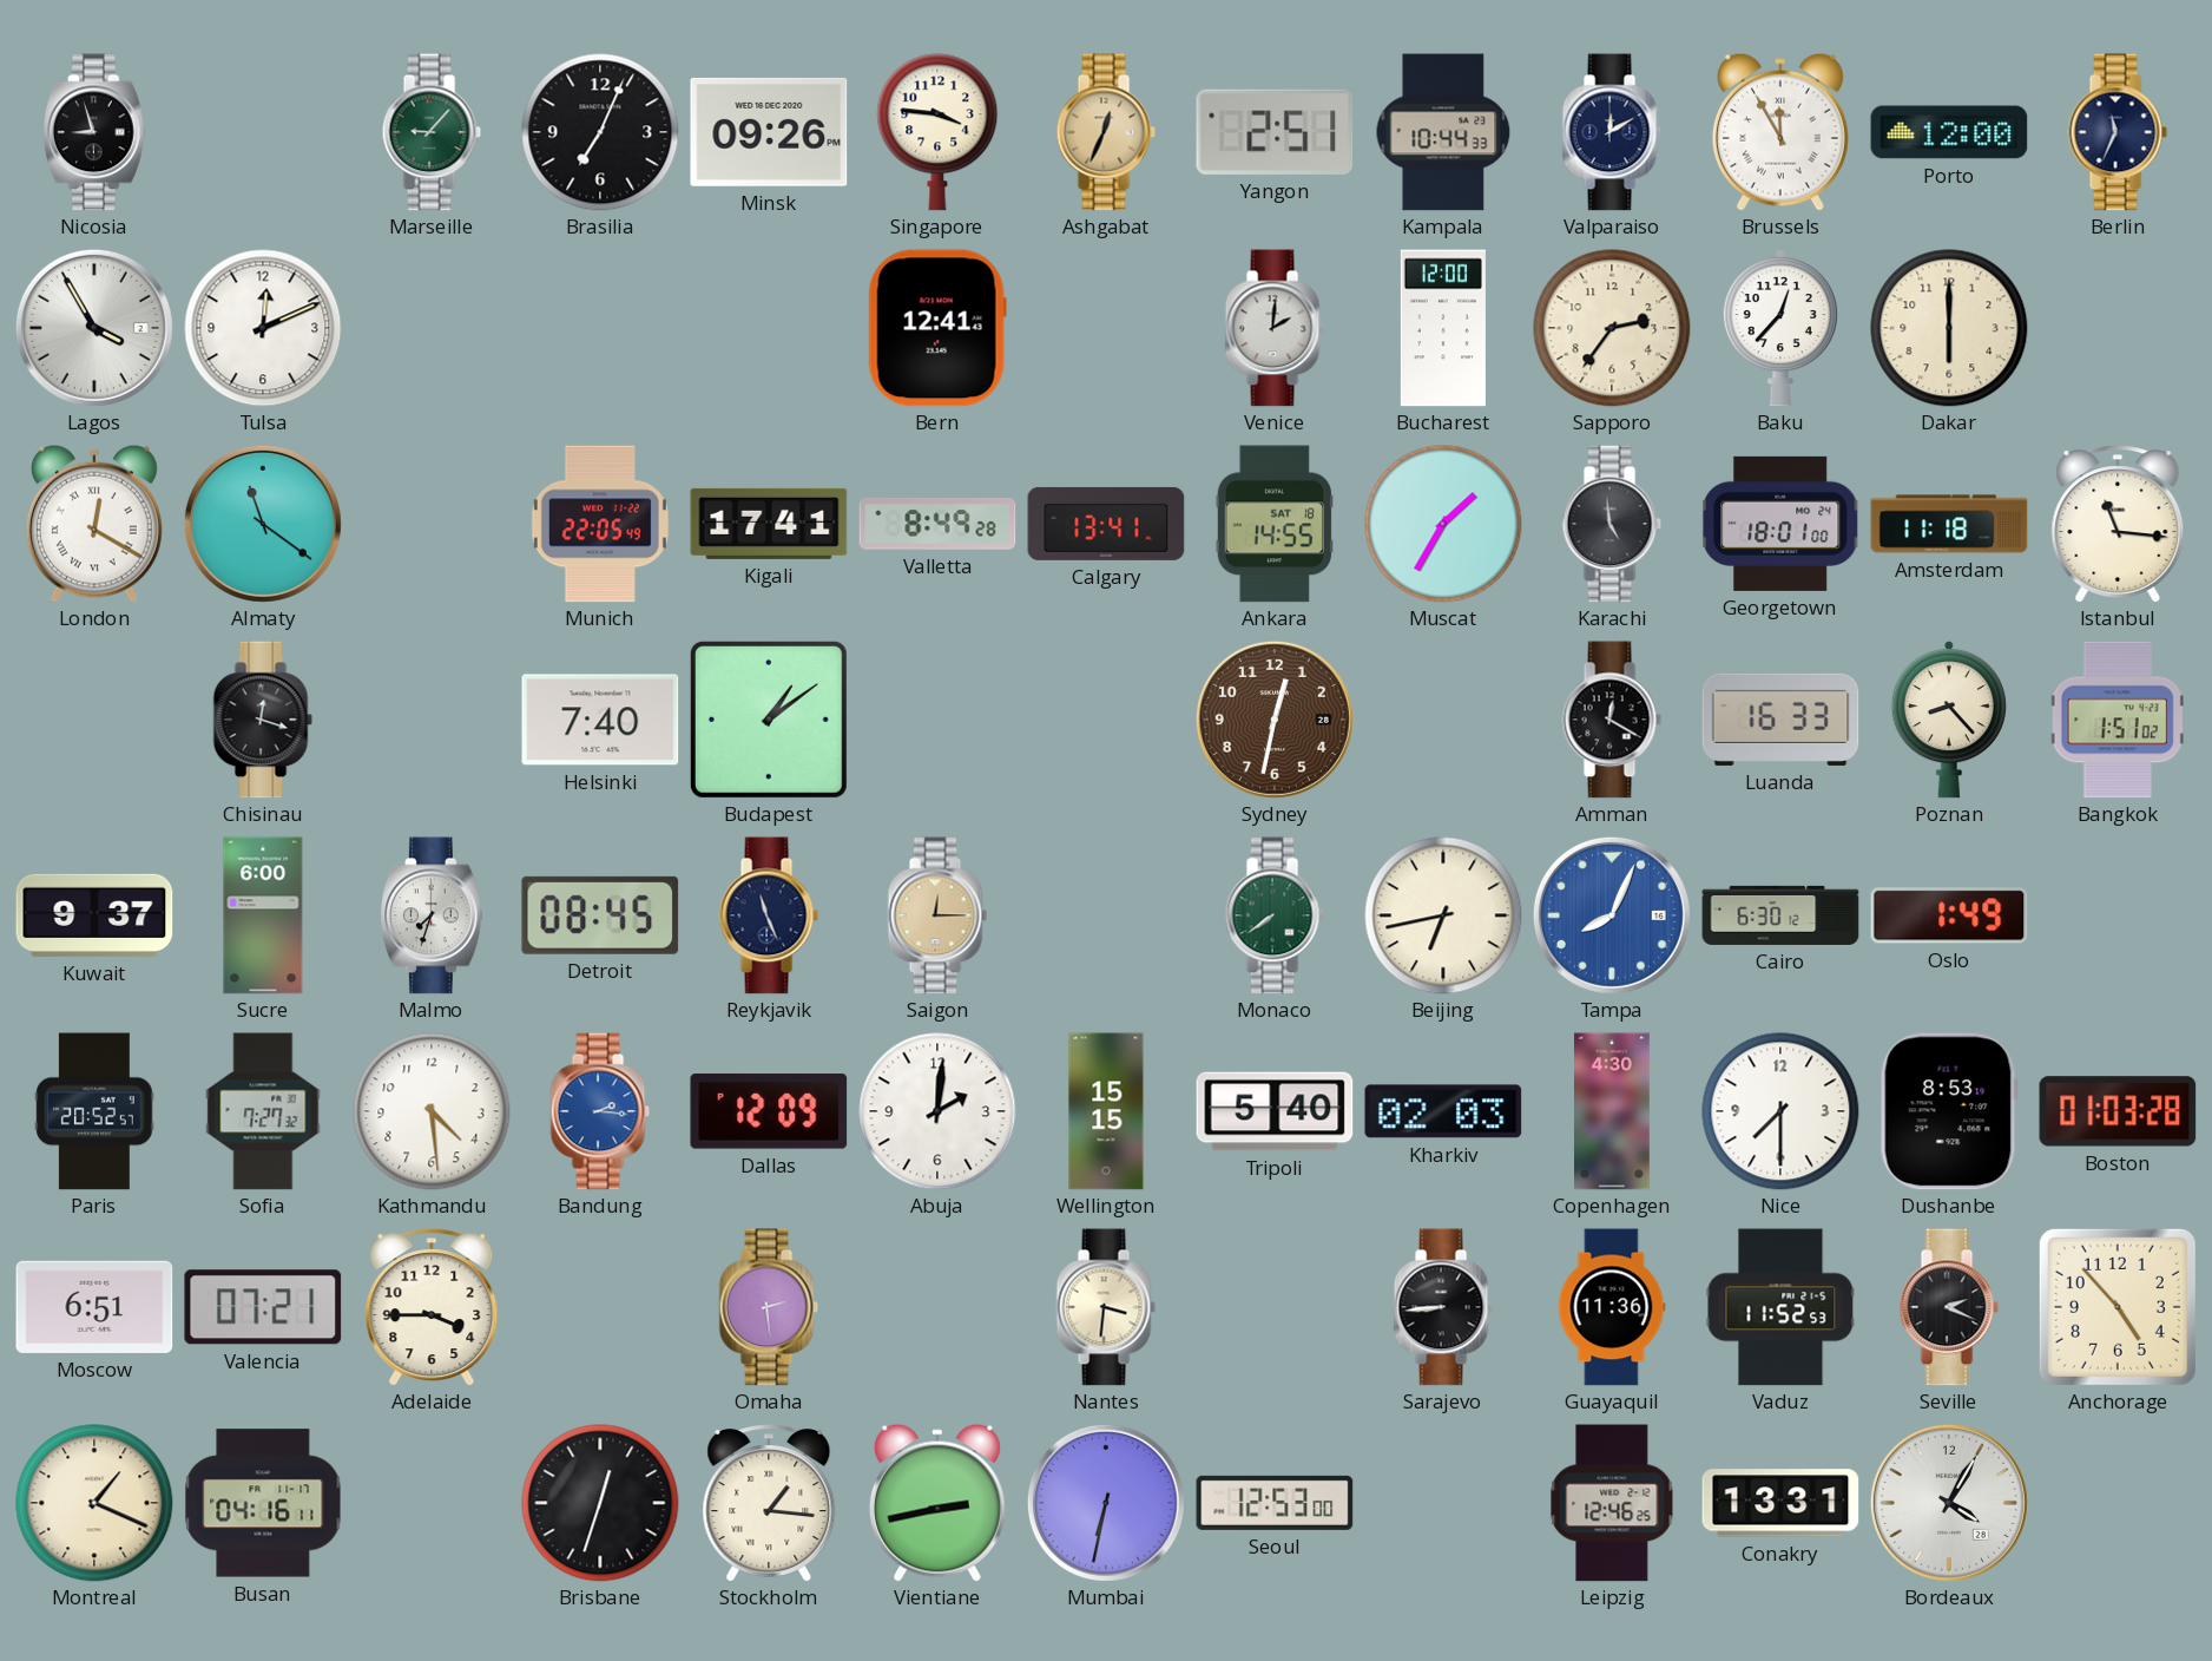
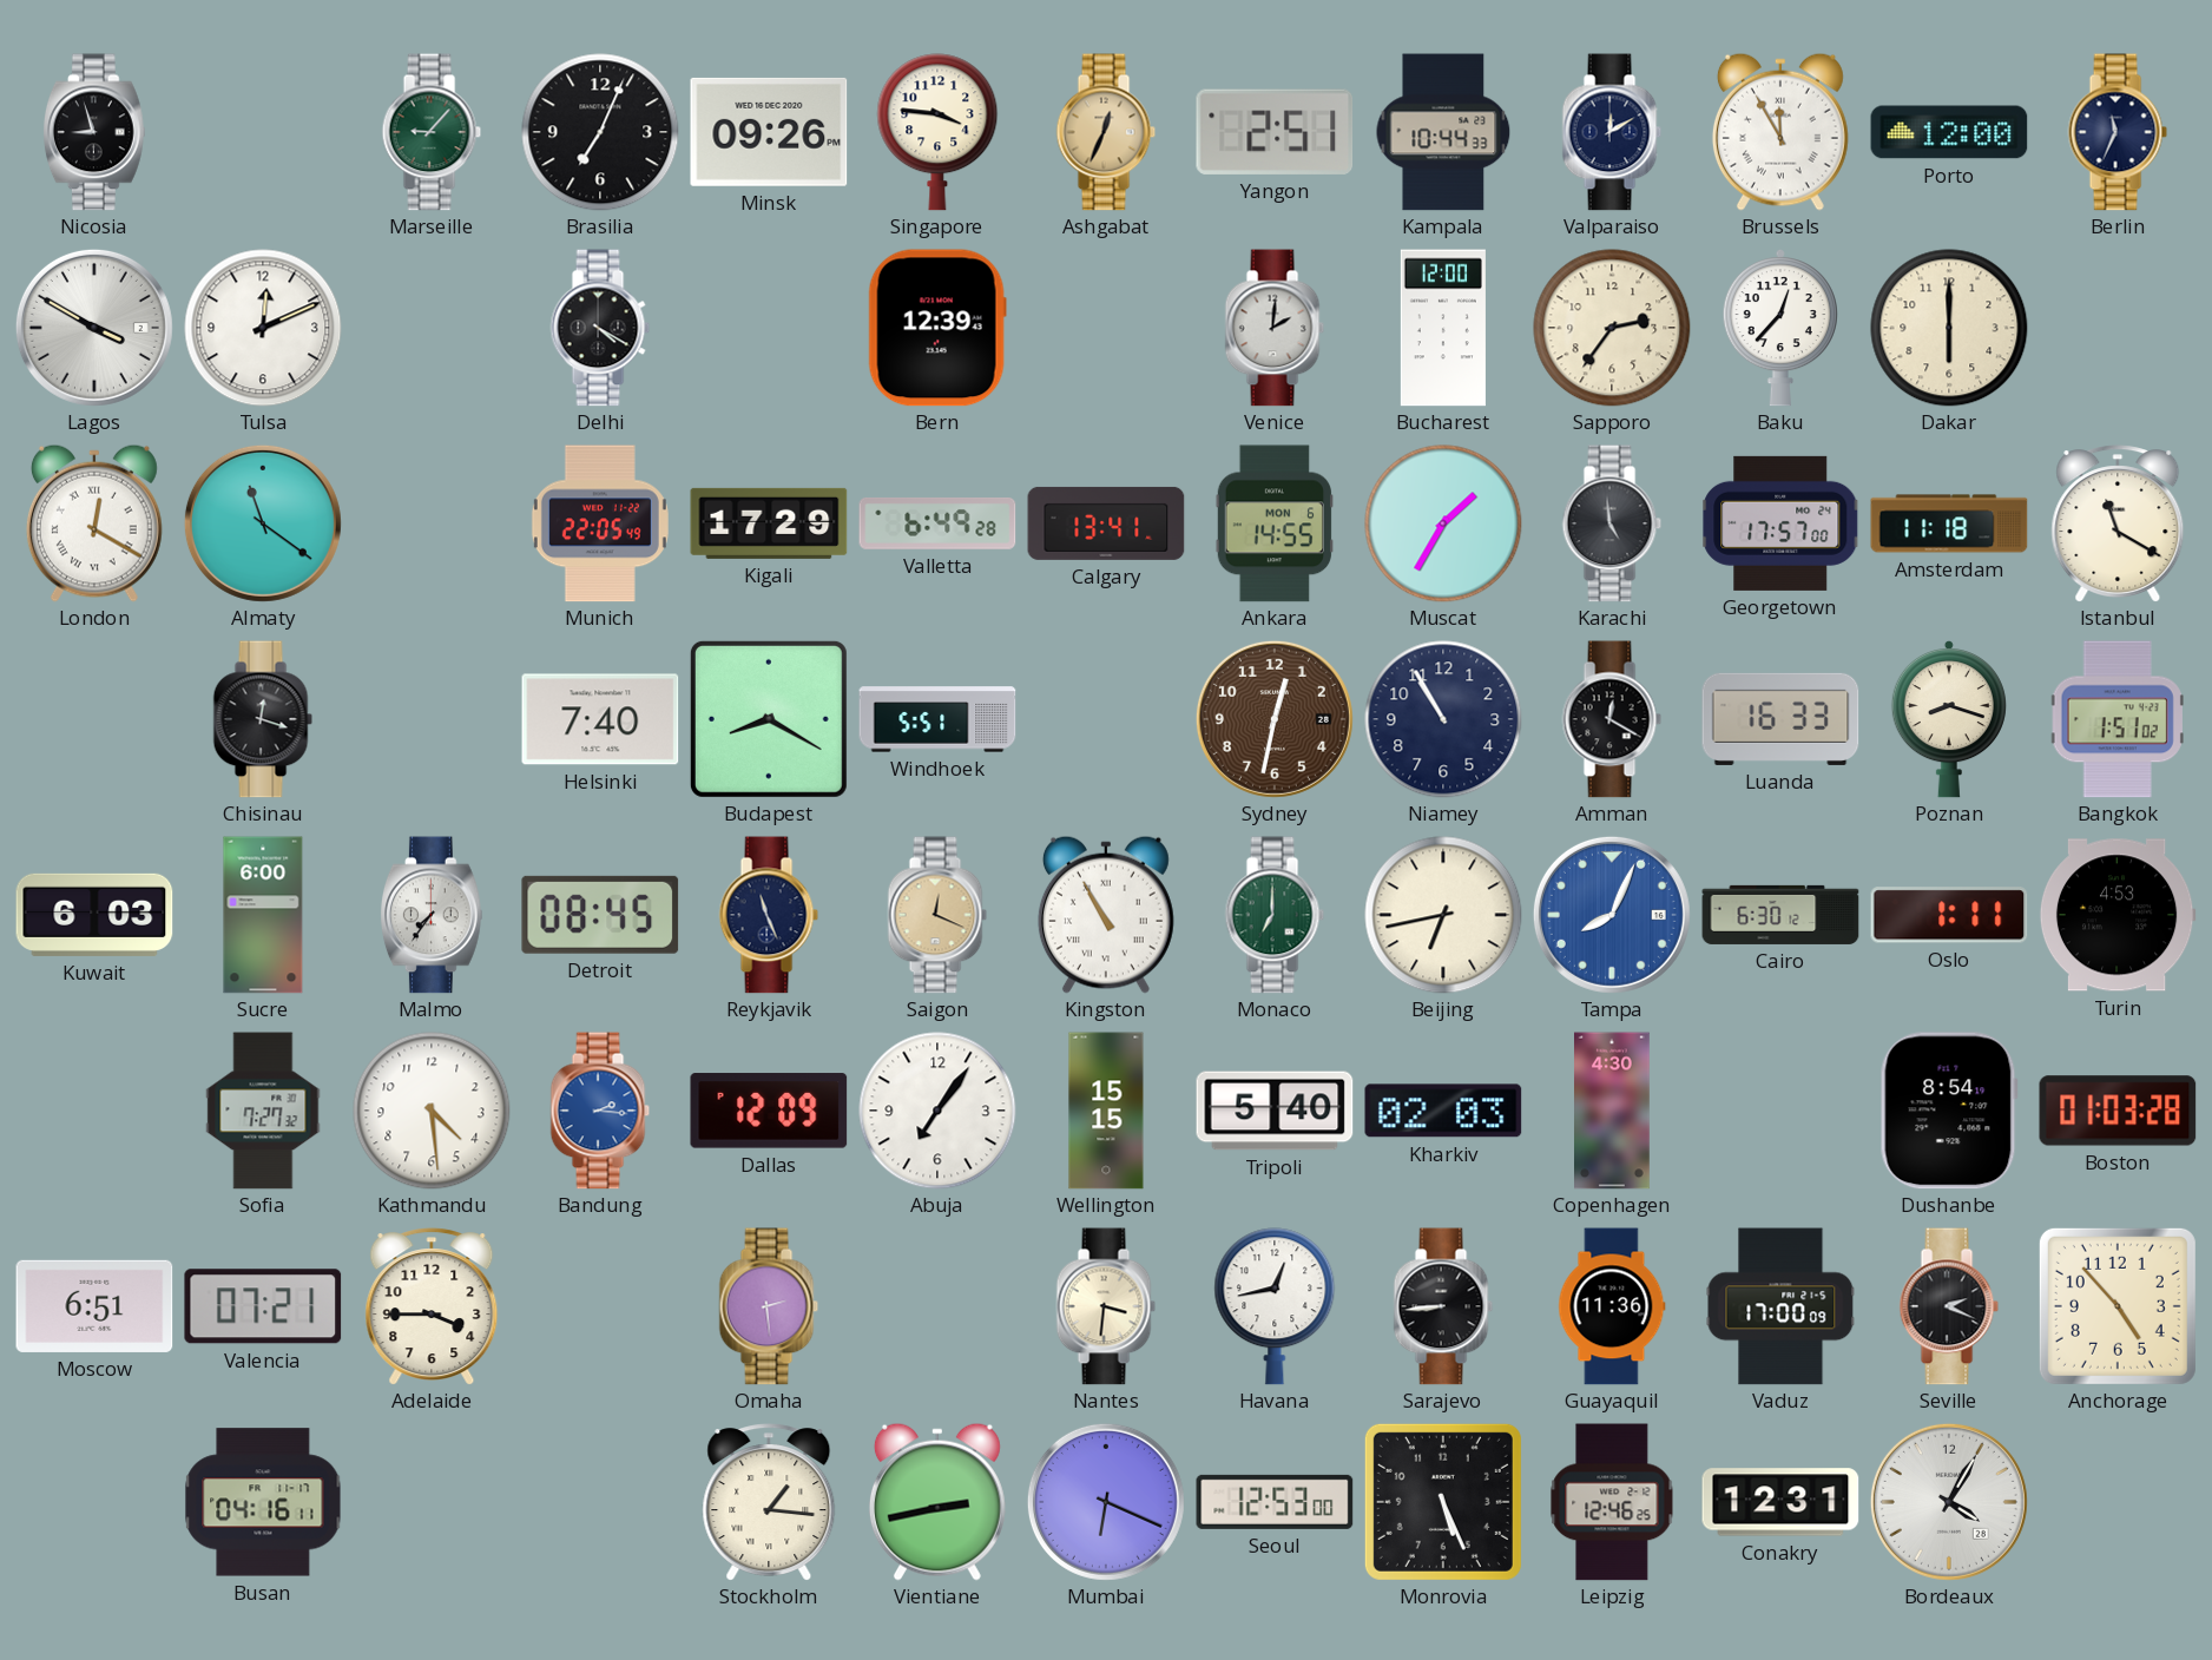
Lagos: 3:55 -> 3:50 (94, 328)
Delhi: none -> 4:20 (600, 328)
Bern: 12:41 -> 12:39 (937, 328)
Kigali: 17:41 -> 17:29 (769, 523)
Valletta: 8:49 -> 6:49 (937, 523)
Ankara date: SAT 18 -> MON 6 (1273, 523)
Georgetown: 18:01 -> 17:57 (1780, 523)
Istanbul: 11:16 -> 11:20 (2118, 523)
Budapest: 1:09 -> 8:20 (769, 719)
Windhoek: none -> 5:51 (937, 719)
Niamey: none -> 10:55 (1443, 719)
Poznan: 8:23 -> 8:18 (1949, 719)
Kuwait: 9:37 -> 6:03 (94, 915)
Malmo: 7:33 -> 7:36 (432, 915)
Saigon: 12:15 -> 12:19 (937, 915)
Kingston: none -> 10:55 (1106, 915)
Monaco: 7:39 -> 7:00 (1275, 915)
Oslo: 1:49 -> 1:11 (1949, 915)
Turin: none -> 4:53 (2118, 915)
Paris: 20:52 -> none (94, 1111)
Abuja: 2:01 -> 7:06 (937, 1111)
Nice: 7:30 -> none (1780, 1111)
Dushanbe: 8:53 -> 8:54 (1949, 1111)
Havana: none -> 12:43 (1275, 1306)
Vaduz: 11:52 -> 17:00 (1780, 1306)
Montreal: 1:19 -> none (94, 1503)
Brisbane: 12:33 -> none (600, 1503)
Mumbai: 6:32 -> 6:19 (1106, 1502)
Monrovia: none -> 5:26 (1443, 1502)
Conakry: 13:31 -> 12:31 (1780, 1502)
